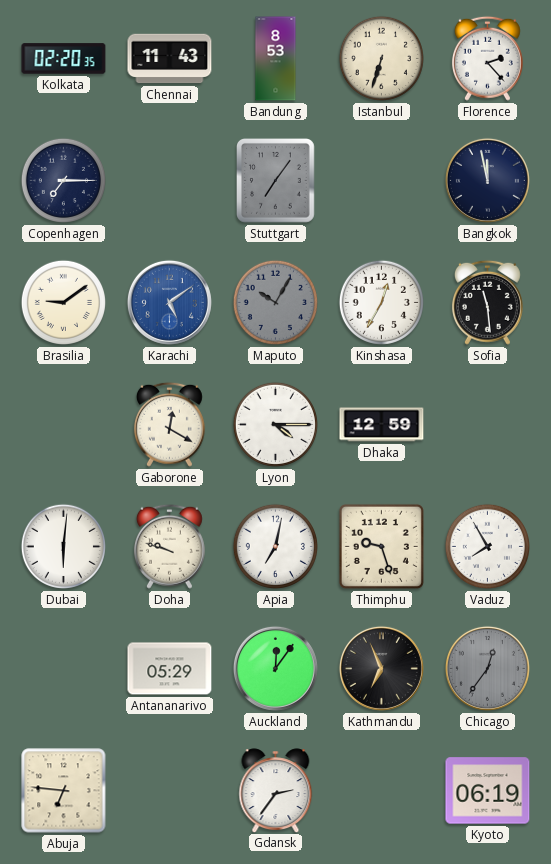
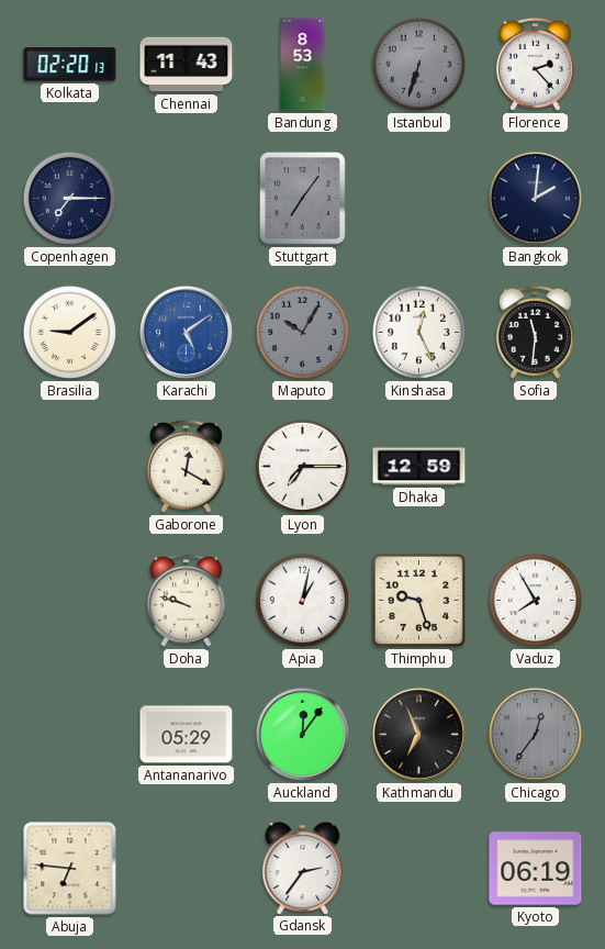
Kolkata: 02:20:35 -> 02:20:13 (70, 65)
Istanbul dial: cream -> grey (418, 64)
Bangkok: 11:58 -> 2:01 (535, 198)
Kinshasa: 12:35 -> 12:26 (418, 332)
Sofia: 11:29 -> 11:31 (535, 332)
Lyon: 4:15 -> 7:15 (302, 466)
Dubai: 6:01 -> none (63, 546)
Apia: 7:02 -> 1:02 (302, 600)
